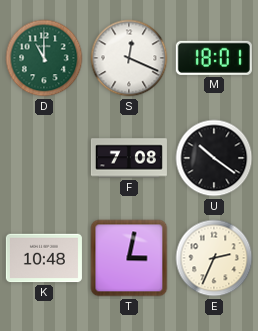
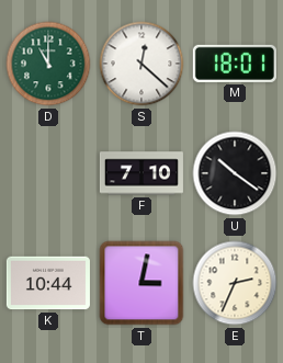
S: 12:19 -> 12:22 (141, 64)
F: 7:08 -> 7:10 (141, 173)
K: 10:48 -> 10:44 (48, 283)
